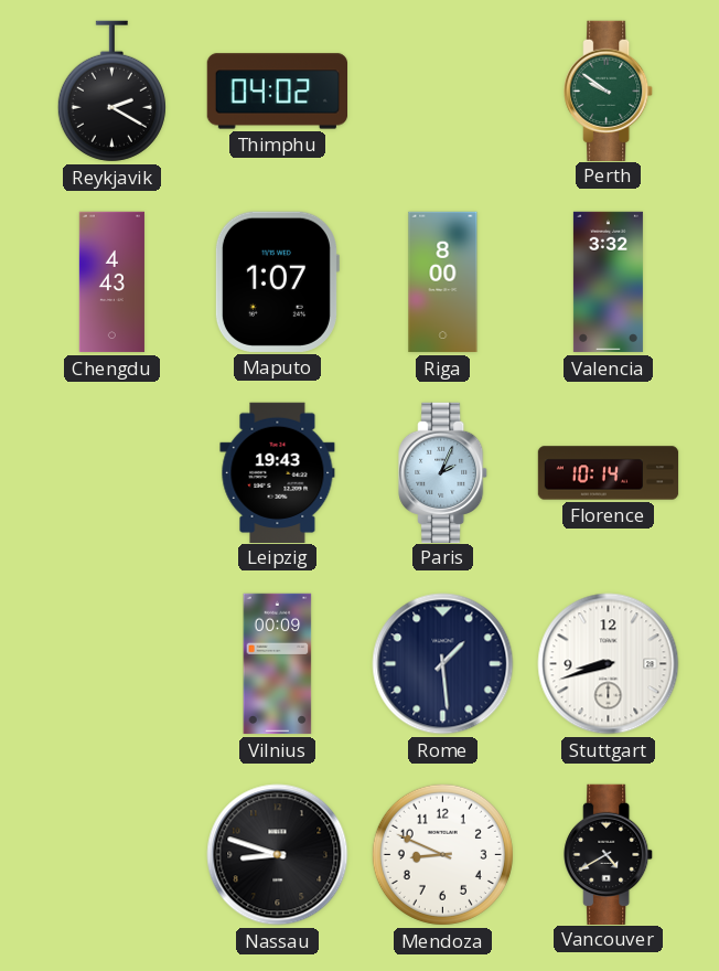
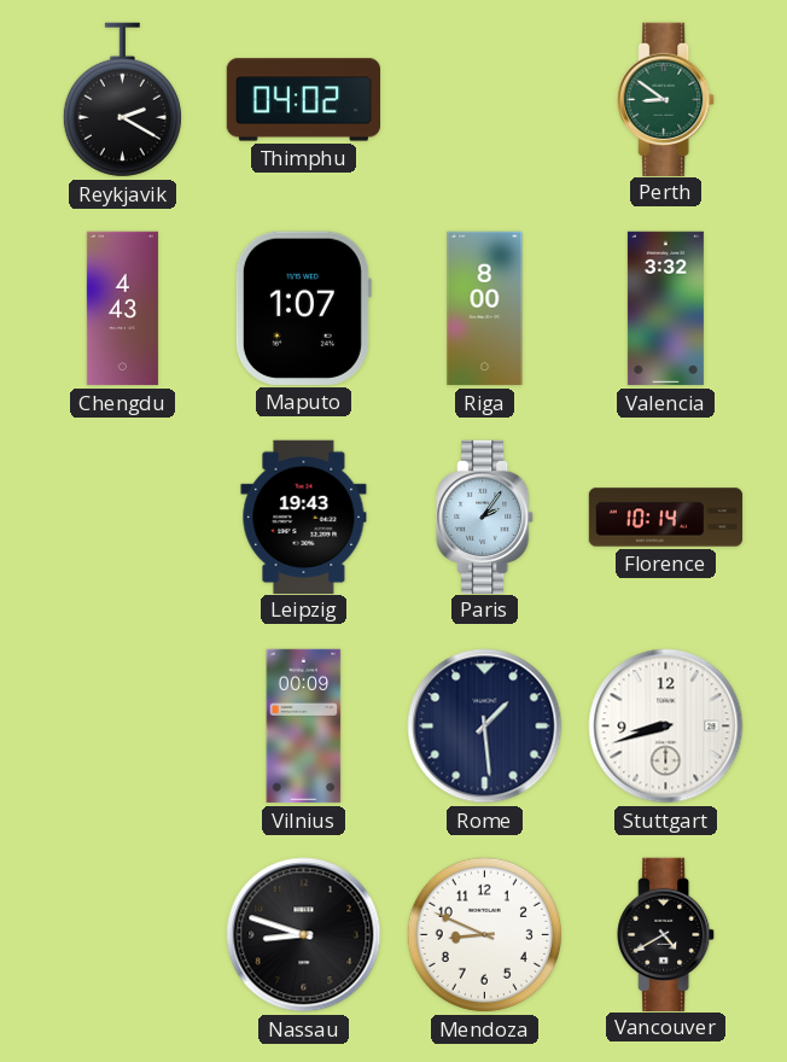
Perth: 9:51 -> 8:51 (666, 99)
Paris: 2:04 -> 2:06 (485, 517)
